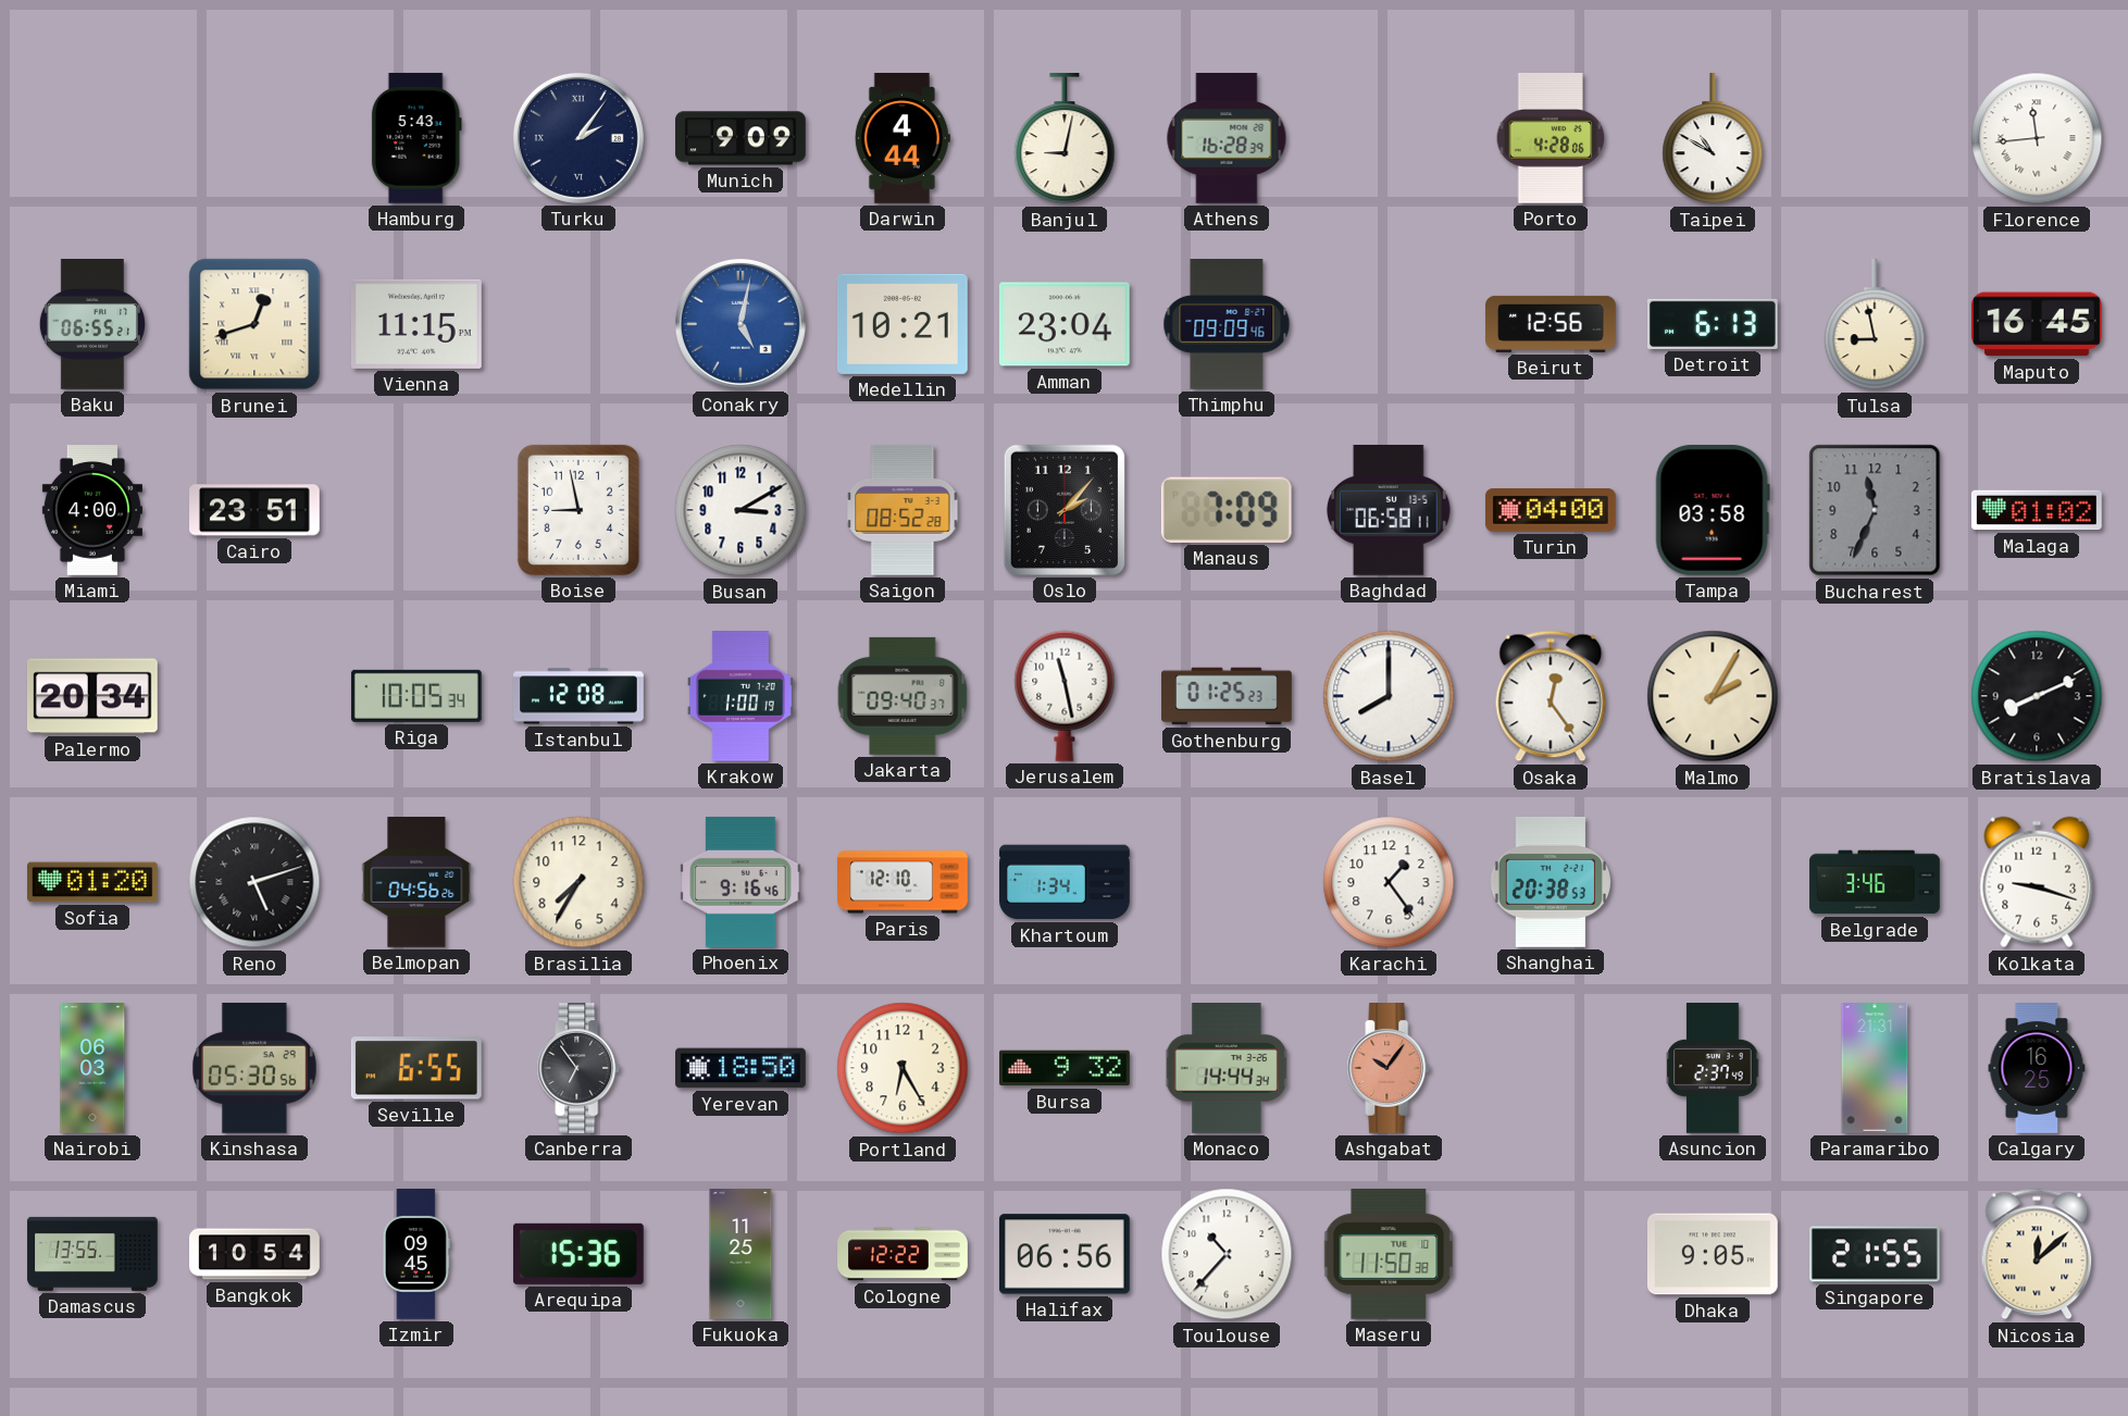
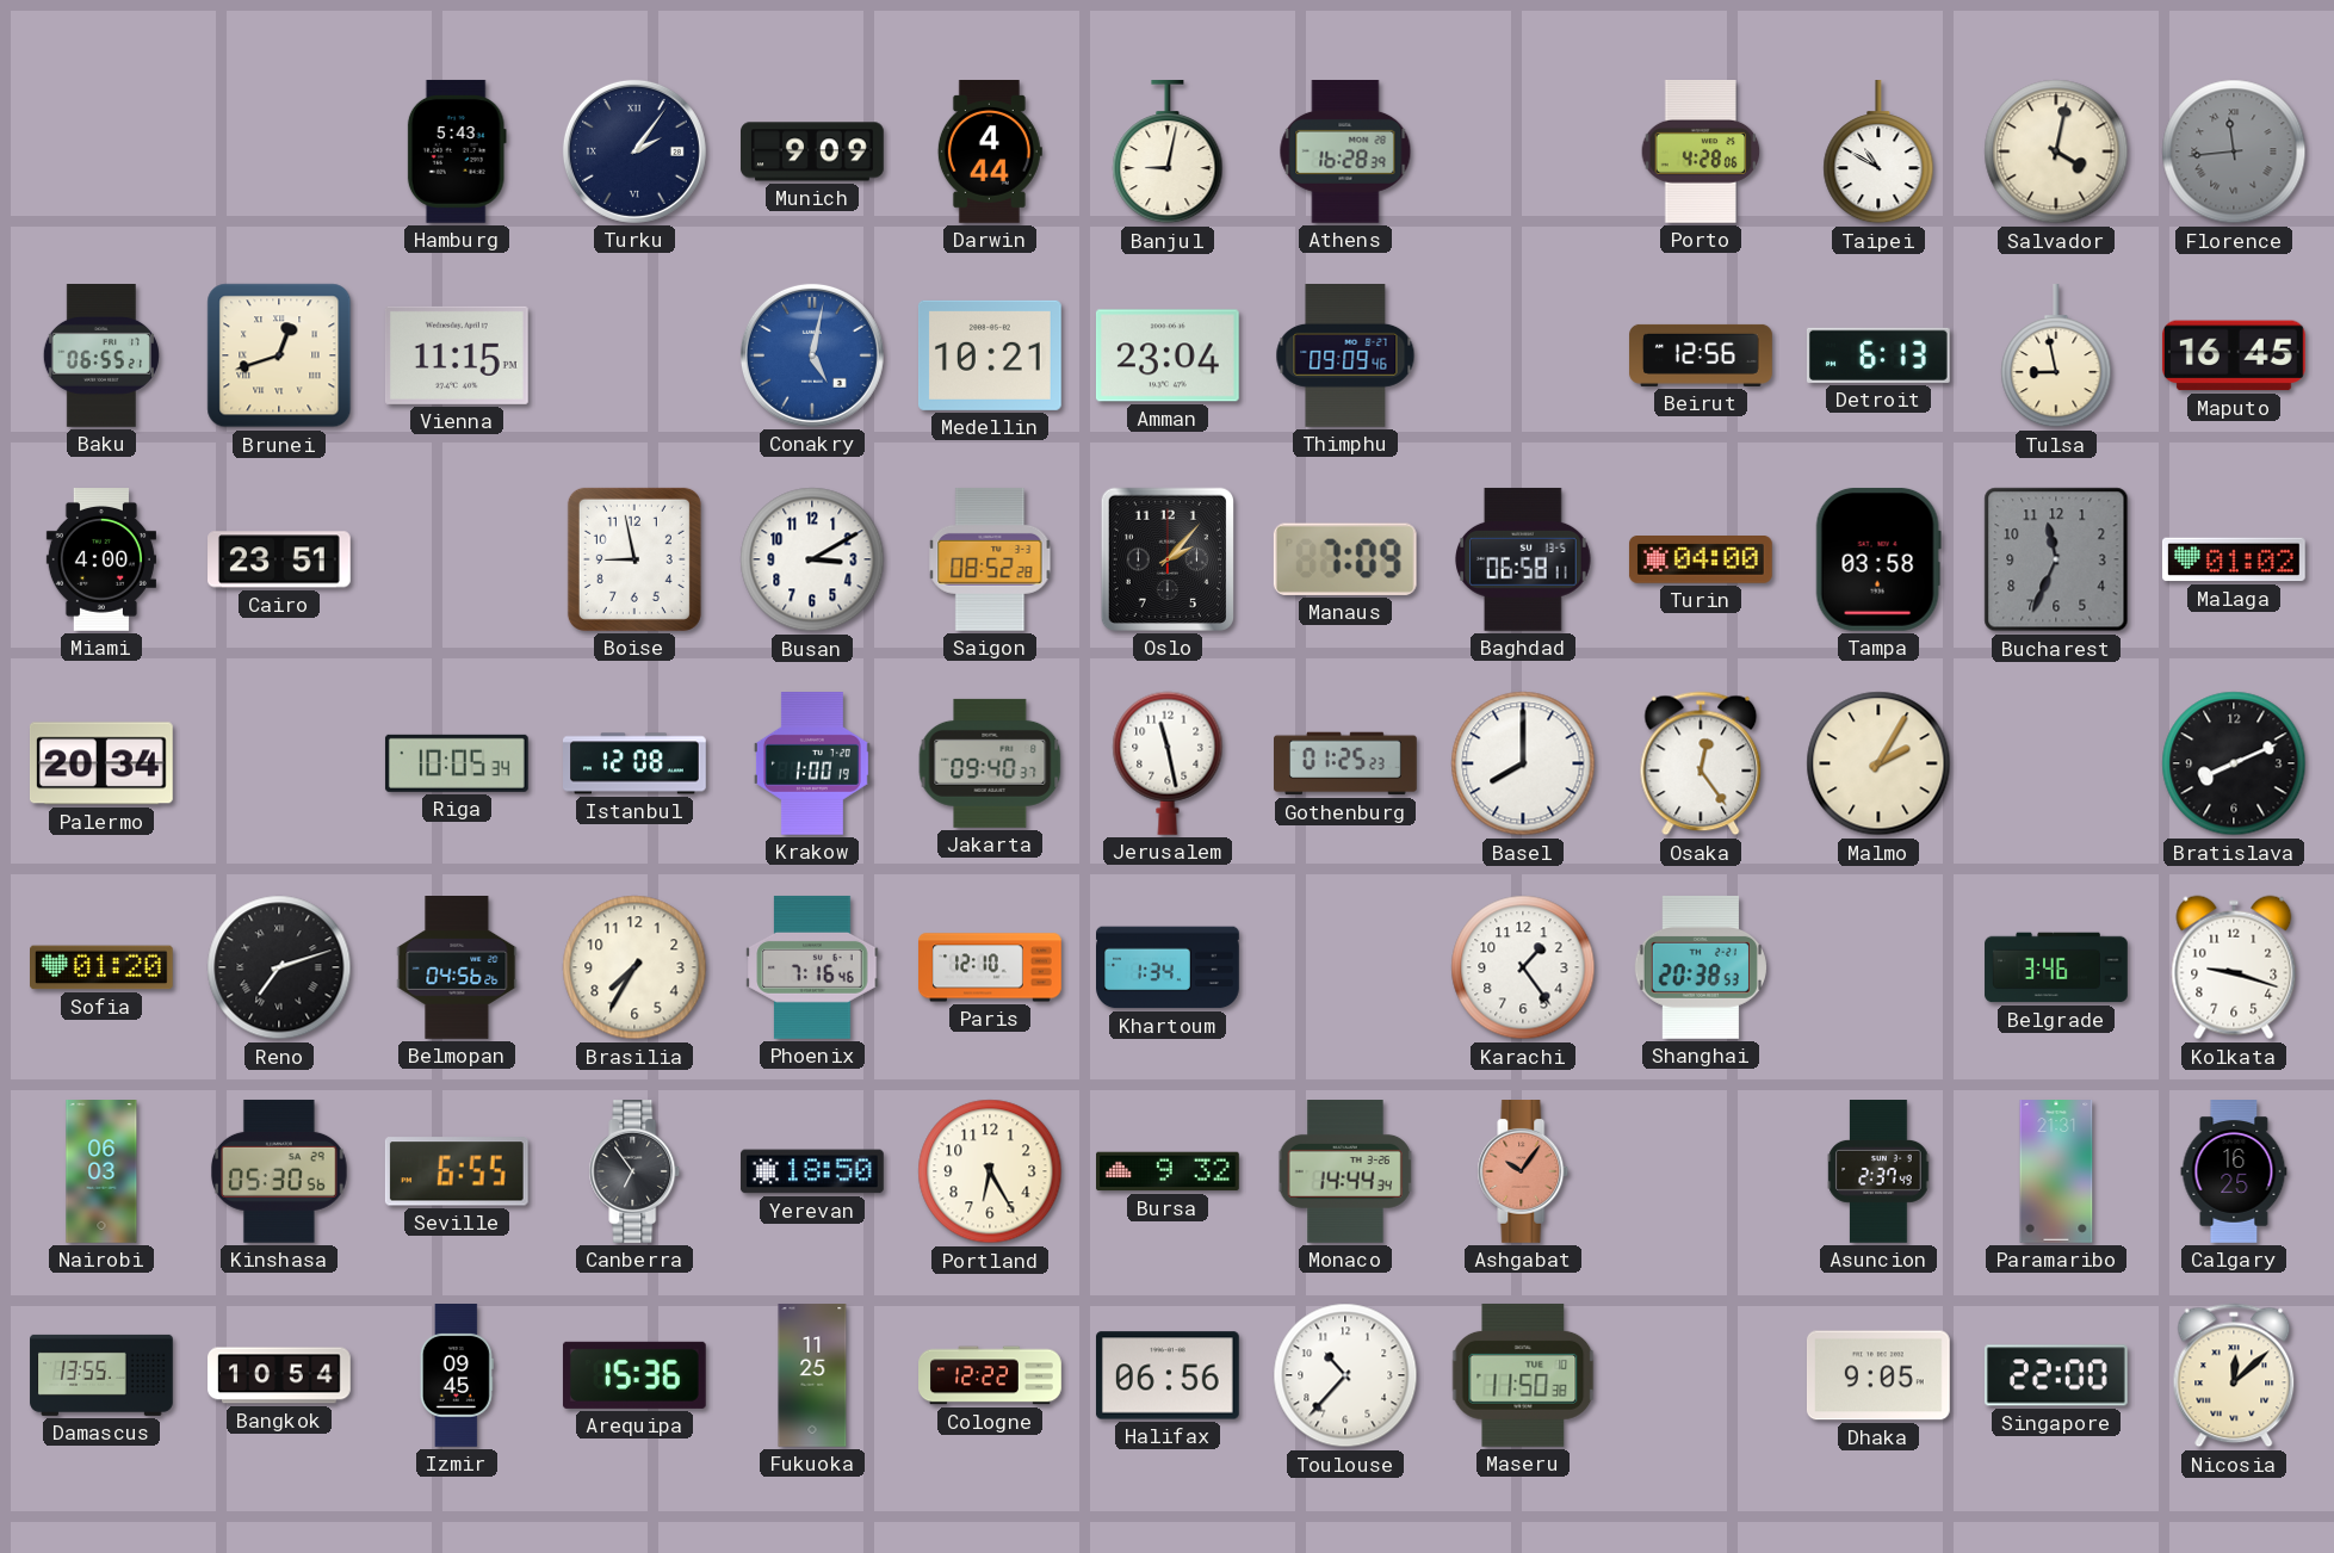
Salvador: none -> 4:02 (2056, 151)
Florence dial: white -> grey (2234, 151)
Reno: 5:12 -> 7:12 (279, 967)
Phoenix: 9:16 -> 7:16 (812, 967)
Singapore: 21:55 -> 22:00 (2056, 1375)
